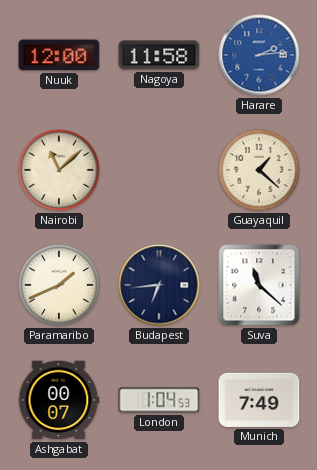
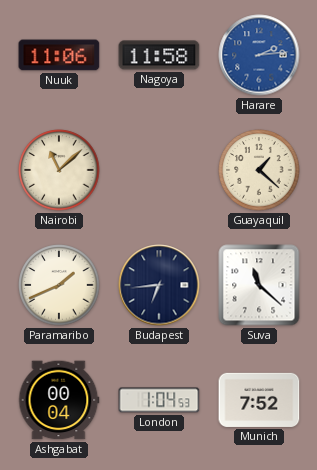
Nuuk: 12:00 -> 11:06 (59, 55)
Ashgabat: 00:07 -> 00:04 (59, 400)
Munich: 7:49 -> 7:52 (259, 400)
